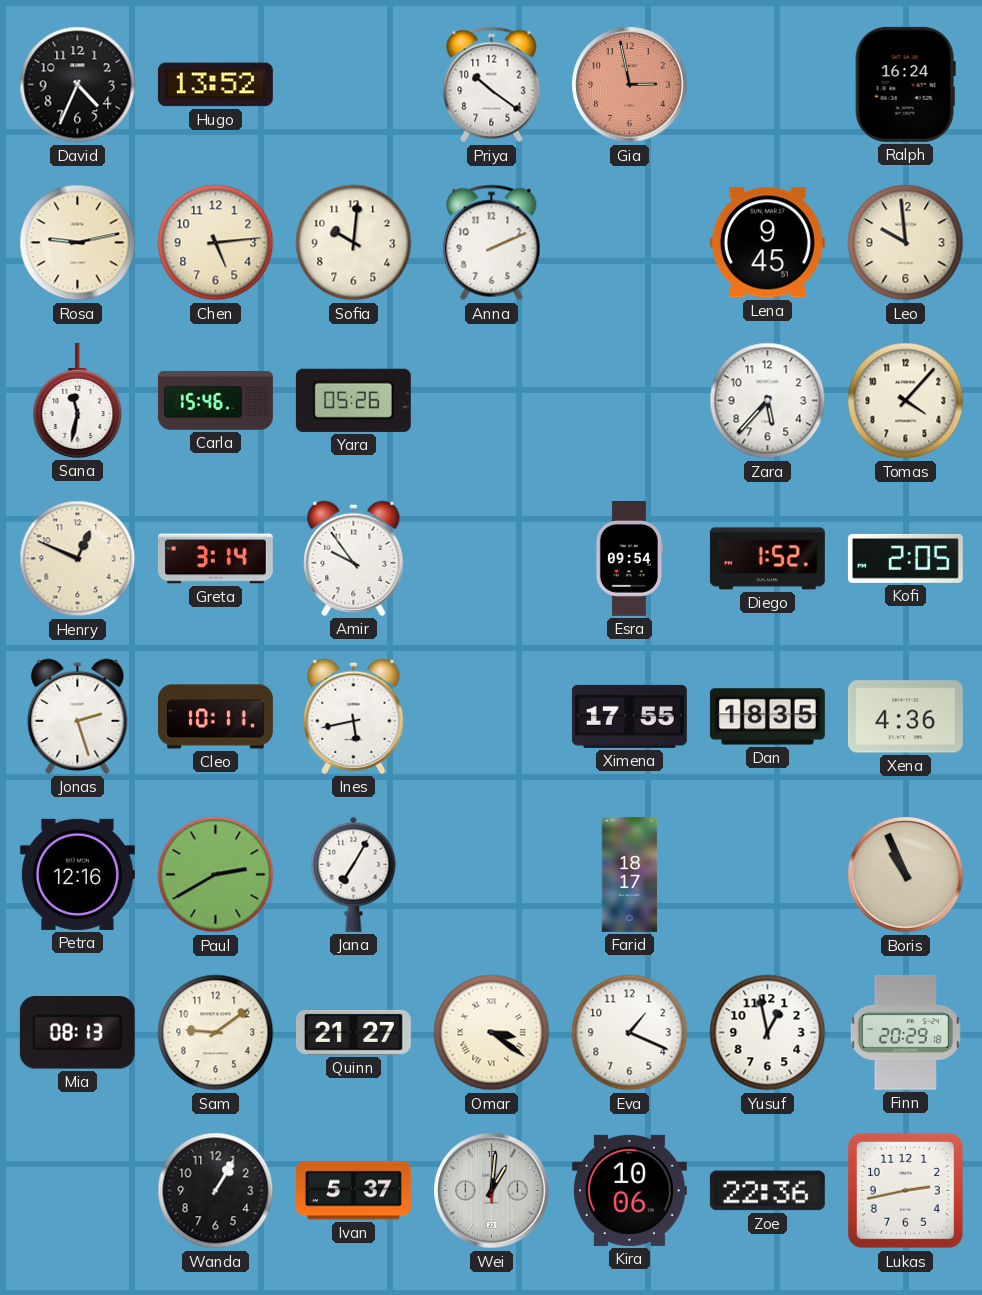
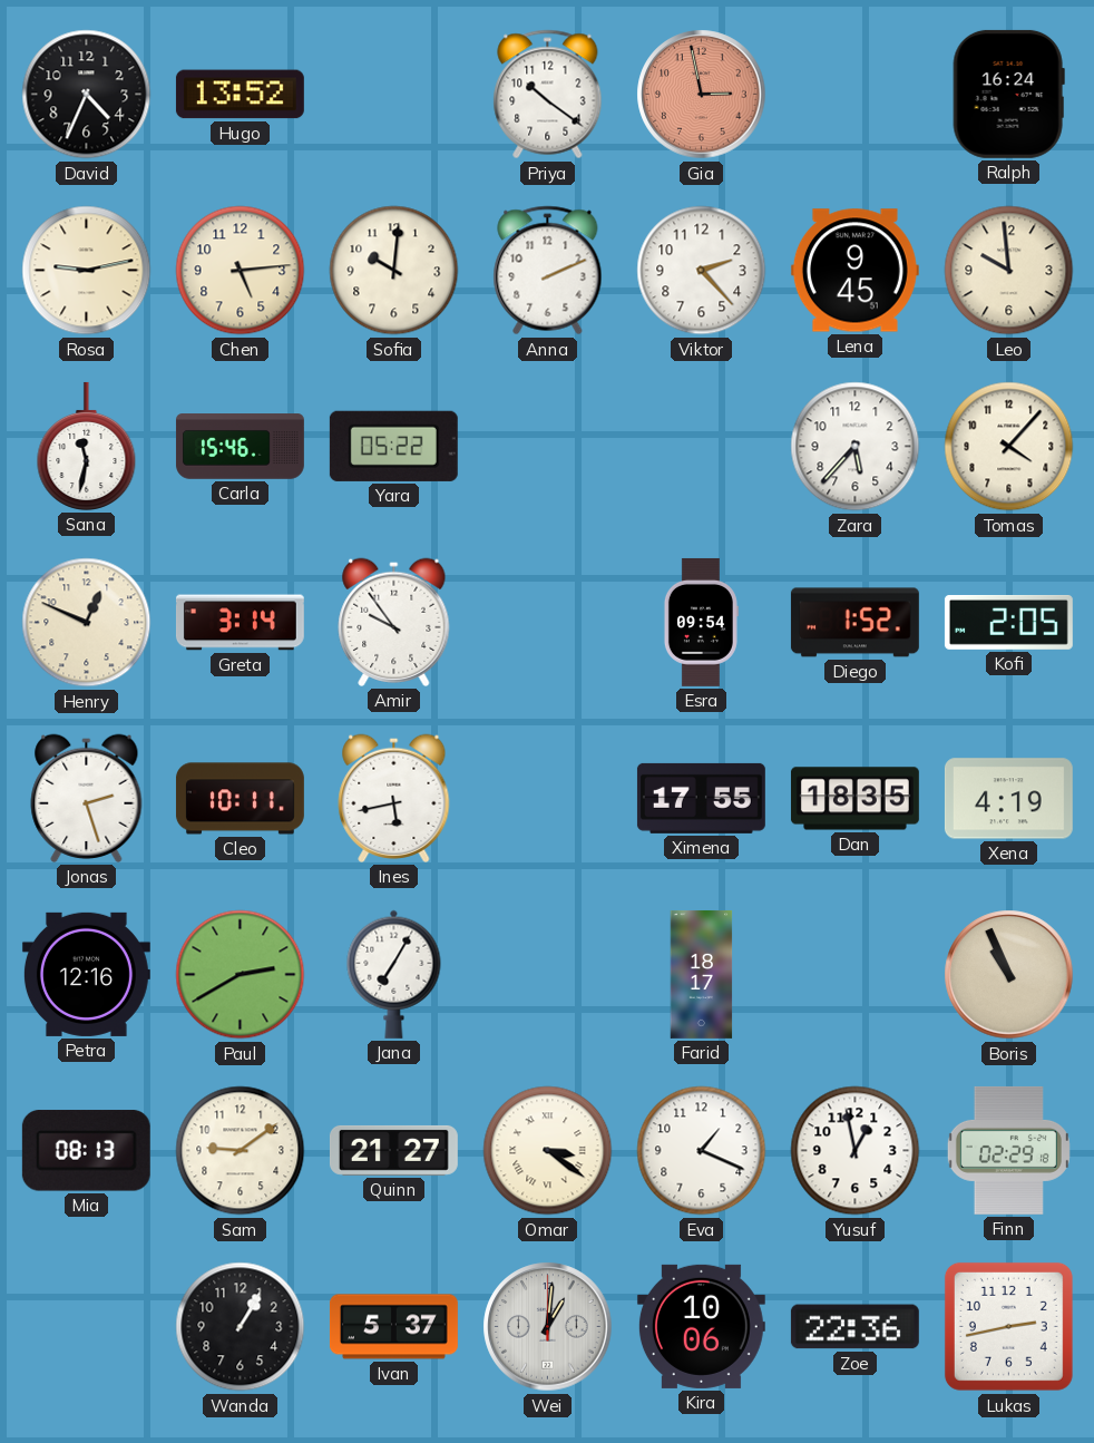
Viktor: none -> 2:23 (702, 271)
Yara: 05:26 -> 05:22 (393, 446)
Xena: 4:36 -> 4:19 (1008, 799)
Finn: 20:29 -> 02:29 (1008, 1150)
